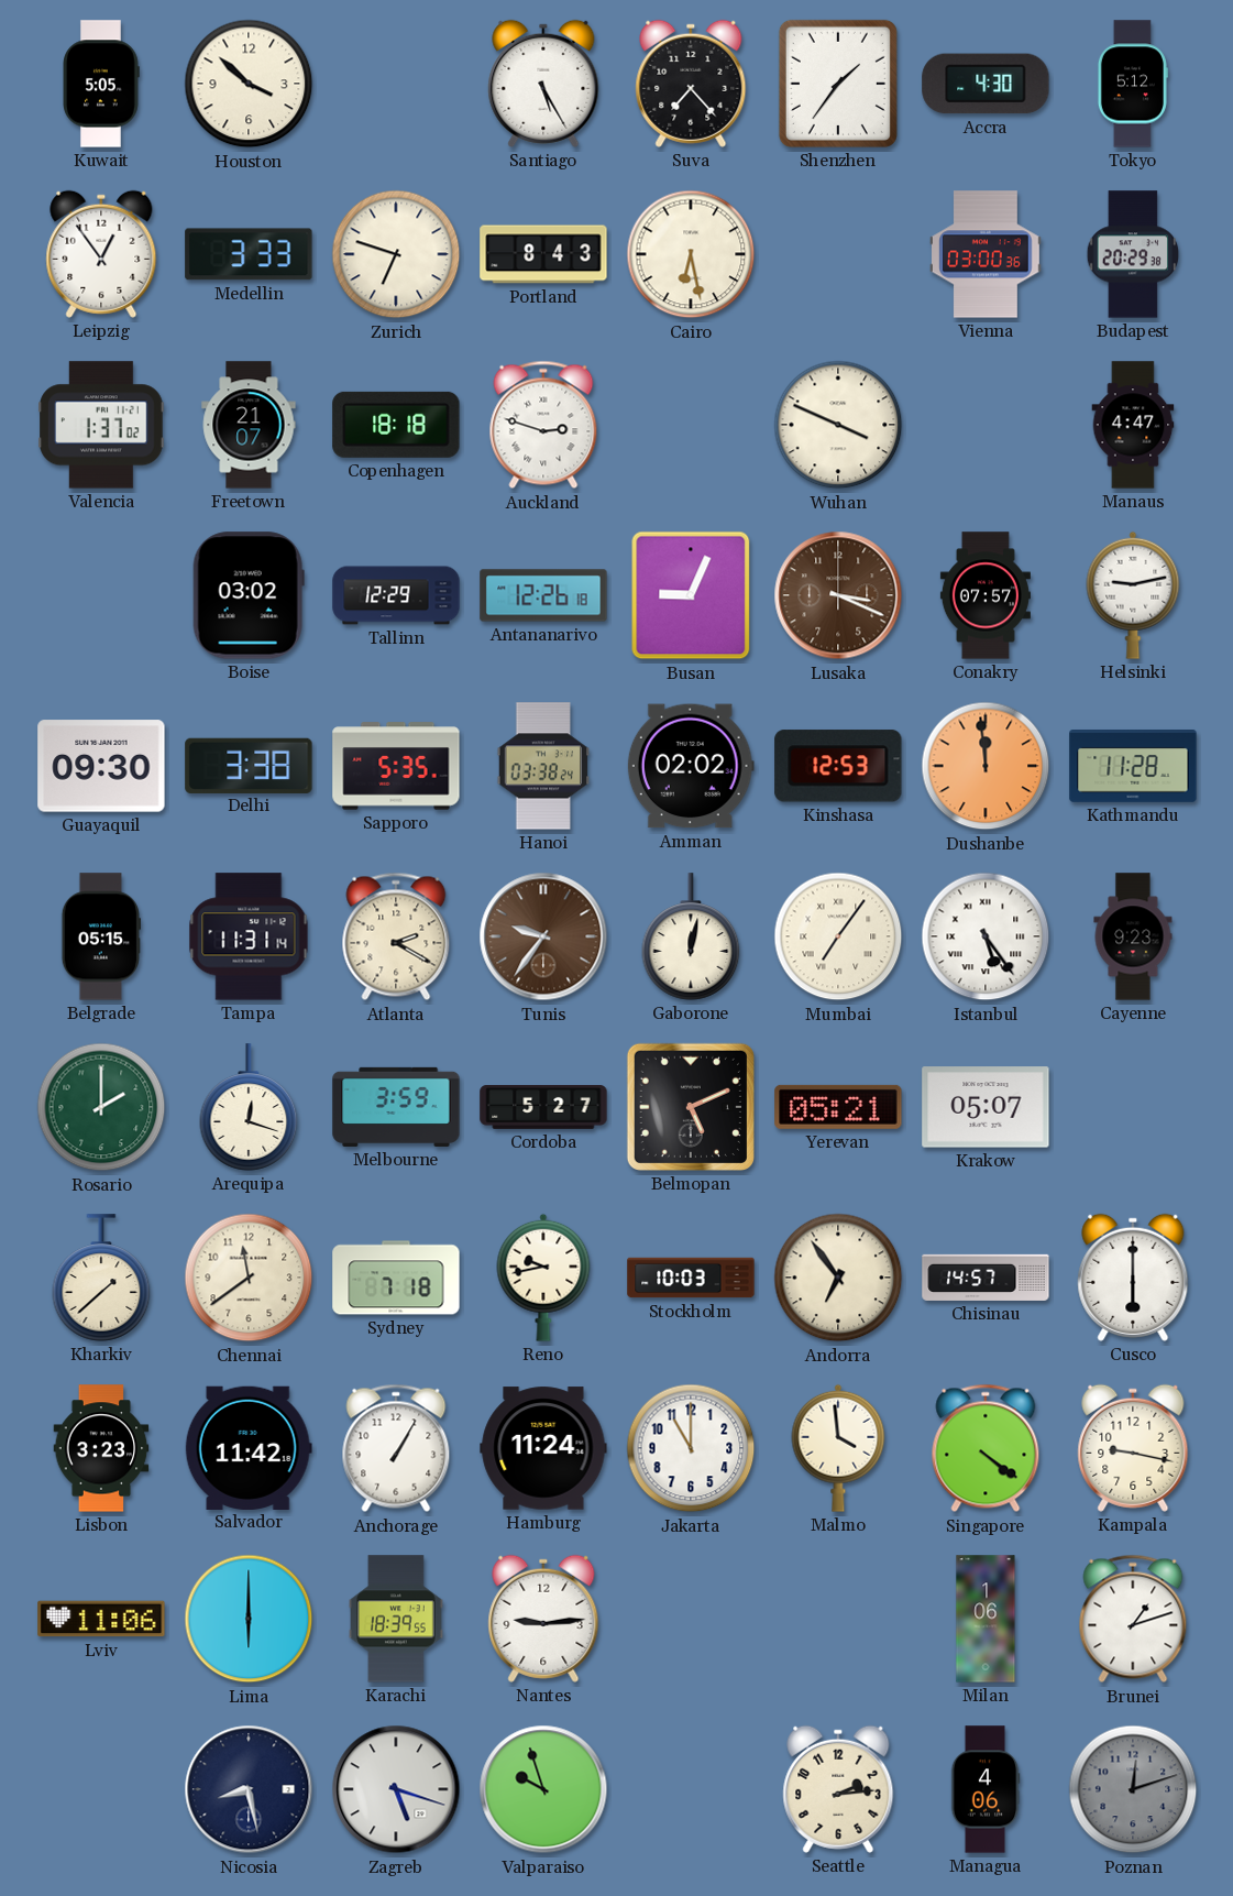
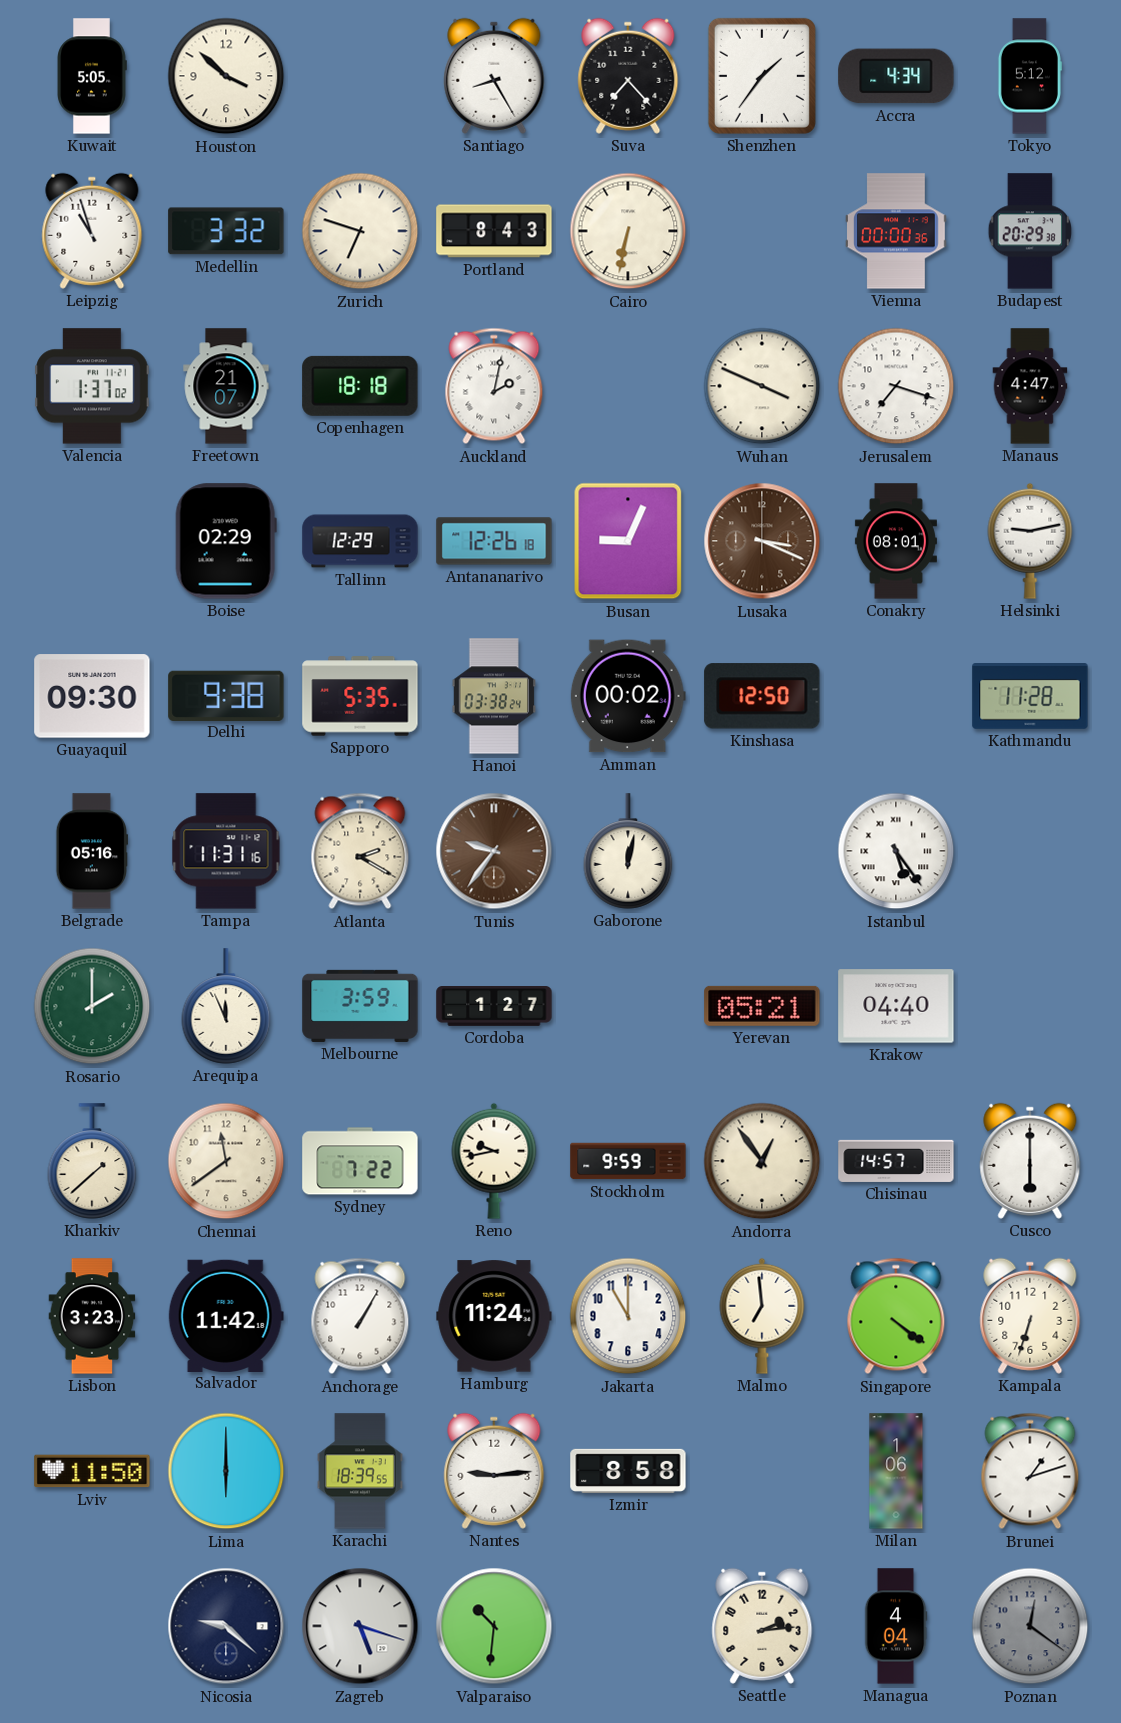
Santiago: 5:25 -> 8:25 (494, 76)
Accra: 4:30 -> 4:34 (896, 76)
Leipzig: 12:54 -> 10:57 (92, 231)
Medellin: 3:33 -> 3:32 (226, 231)
Cairo: 6:28 -> 6:32 (628, 231)
Vienna: 03:00 -> 00:00 (896, 231)
Auckland: 2:48 -> 2:02 (494, 386)
Jerusalem: none -> 7:18 (896, 386)
Boise: 03:02 -> 02:29 (226, 541)
Conakry: 07:57 -> 08:01 (896, 541)
Delhi: 3:38 -> 9:38 (226, 695)
Amman: 02:02 -> 00:02 (628, 696)
Kinshasa: 12:53 -> 12:50 (762, 696)
Dushanbe: 11:59 -> none (986, 766)
Belgrade: 05:15 -> 05:16 (91, 851)
Tampa: 11:31:14 -> 11:31:16 (226, 851)
Mumbai: 7:06 -> none (838, 936)
Cayenne: 9:23 -> none (1133, 936)
Arequipa: 12:18 -> 11:56 (226, 1006)
Cordoba: 5:27 -> 1:27 (494, 1007)
Belmopan: 5:11 -> none (691, 1107)
Krakow: 05:07 -> 04:40 (896, 1006)
Sydney: 7:18 -> 7:22 (360, 1161)
Stockholm: 10:03 -> 9:59 (628, 1161)
Andorra: 6:54 -> 12:54 (762, 1161)
Malmo: 3:59 -> 6:59 (762, 1316)
Kampala: 9:17 -> 6:33 (1030, 1316)
Lviv: 11:06 -> 11:50 (92, 1471)
Izmir: none -> 8:58 (628, 1471)
Nicosia: 8:28 -> 9:22 (226, 1626)
Valparaiso: 9:57 -> 10:31 (494, 1626)
Managua: 4:06 -> 4:04 (896, 1626)
Poznan: 12:12 -> 12:21 (1030, 1626)
